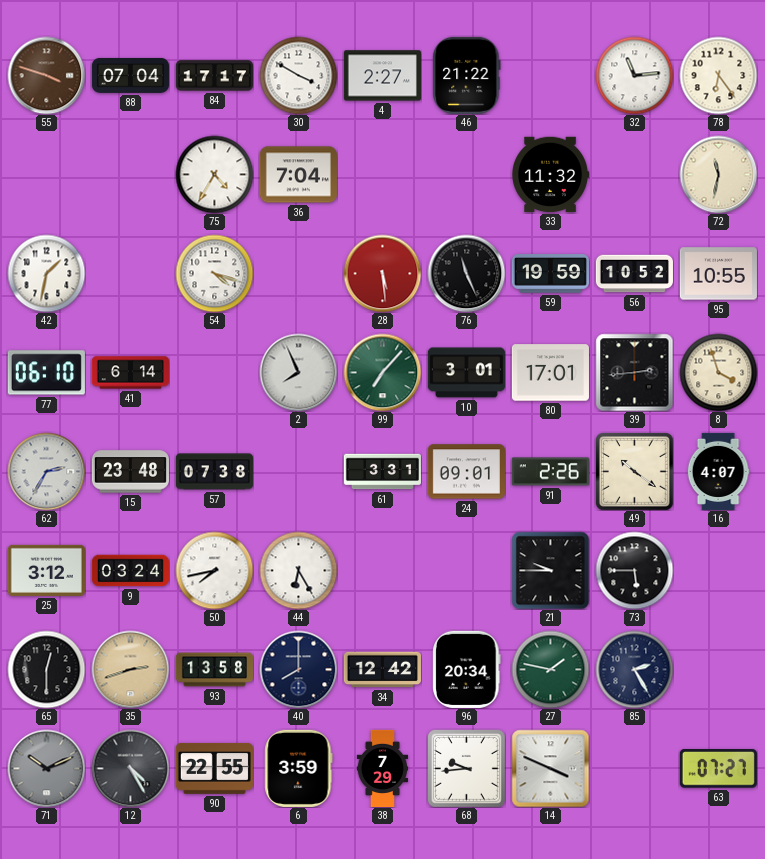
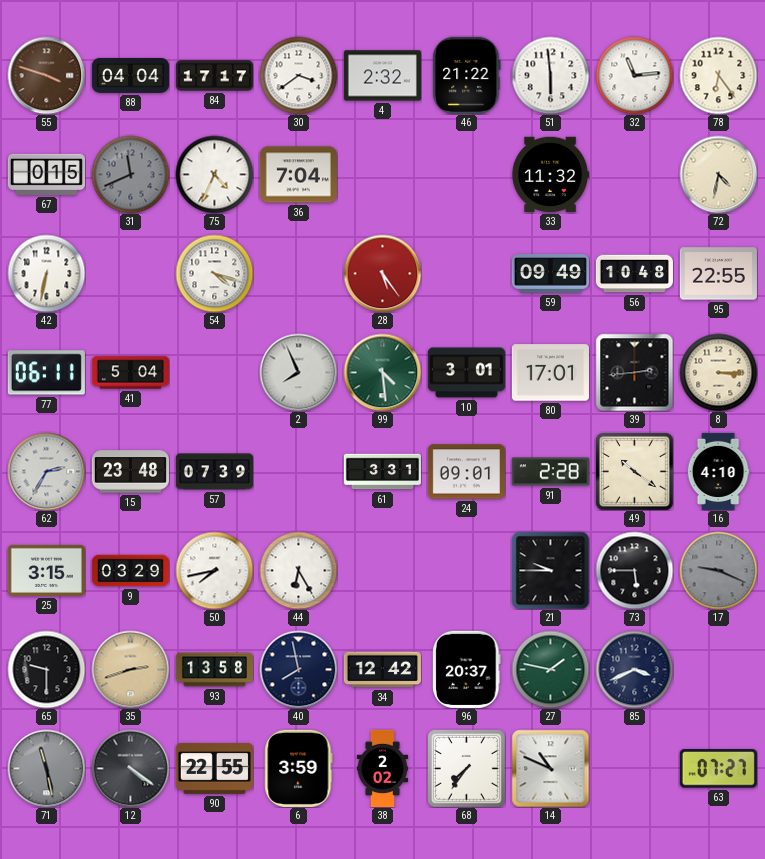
88: 07:04 -> 04:04 (130, 75)
30: 3:50 -> 3:39 (298, 75)
4: 2:27 -> 2:32 (382, 76)
51: none -> 5:59 (550, 75)
67: none -> 0:15 (46, 174)
31: none -> 11:41 (130, 174)
75: 4:35 -> 4:34 (214, 174)
72: 11:32 -> 4:32 (718, 174)
42: 1:32 -> 6:32 (46, 273)
28: 5:29 -> 5:24 (382, 273)
76: 11:26 -> none (466, 273)
59: 19:59 -> 09:49 (550, 274)
56: 10:52 -> 10:48 (634, 274)
95: 10:55 -> 22:55 (718, 274)
77: 06:10 -> 06:11 (46, 373)
41: 6:14 -> 5:04 (130, 373)
99: 7:07 -> 4:29 (382, 372)
8: 3:57 -> 3:15 (718, 372)
57: 07:38 -> 07:39 (214, 472)
91: 2:26 -> 2:28 (550, 472)
16: 4:07 -> 4:10 (718, 471)
25: 3:12 -> 3:15 (46, 570)
9: 03:24 -> 03:29 (130, 571)
17: none -> 9:19 (718, 570)
65: 12:30 -> 9:30 (46, 669)
40: 8:00 -> 7:58 (298, 669)
96: 20:34 -> 20:37 (467, 669)
85: 2:25 -> 3:41 (634, 669)
71: 10:11 -> 11:28 (46, 768)
12: 4:25 -> 4:21 (130, 768)
38: 7:29 -> 2:02 (383, 768)
68: 9:44 -> 7:36 (466, 768)
14: 3:49 -> 10:49 (550, 768)
